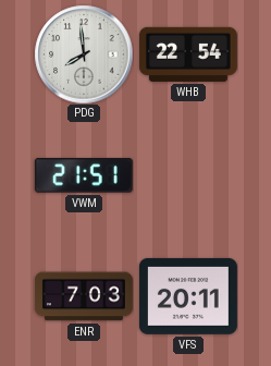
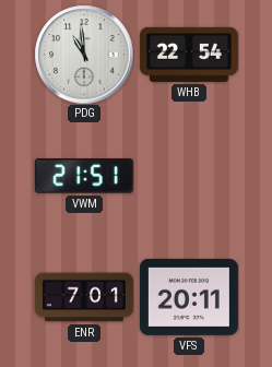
PDG: 7:59 -> 10:59 (84, 55)
ENR: 7:03 -> 7:01 (84, 297)
